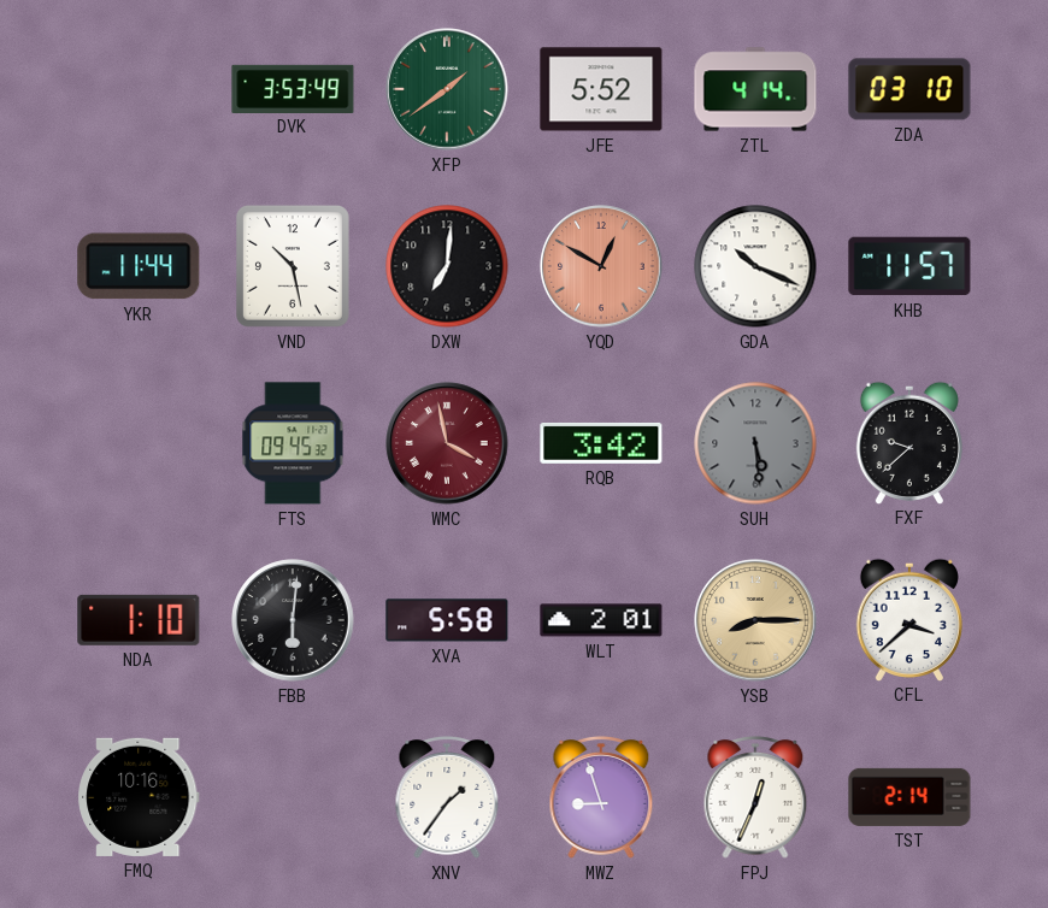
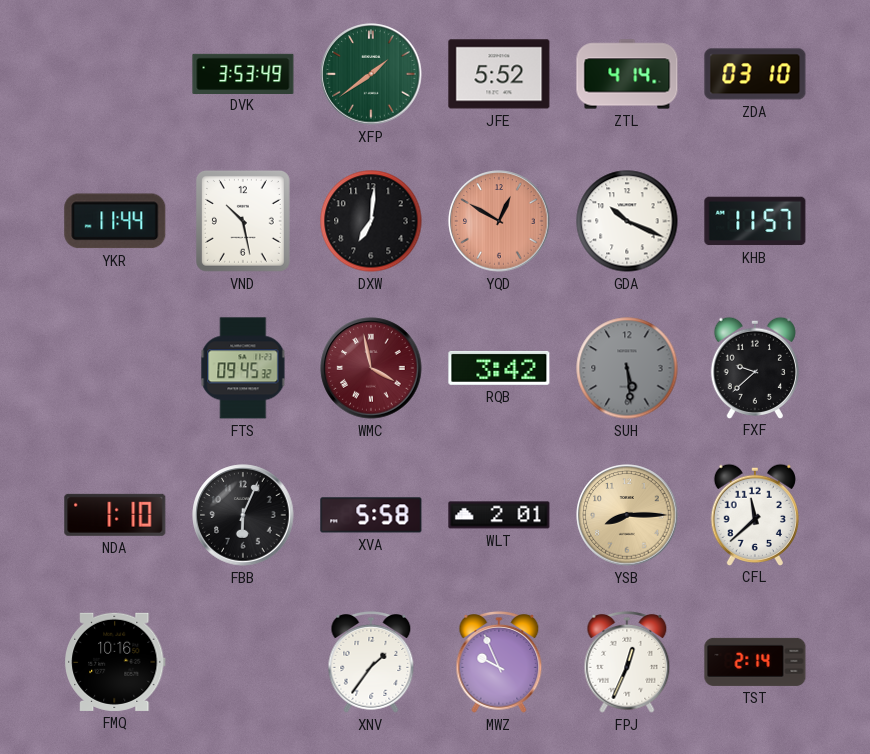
FBB: 6:01 -> 6:04 (243, 515)
CFL: 3:38 -> 11:38 (755, 514)
MWZ: 8:57 -> 9:56 (499, 662)
